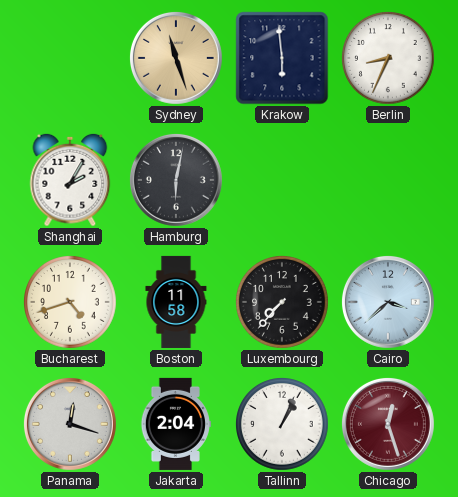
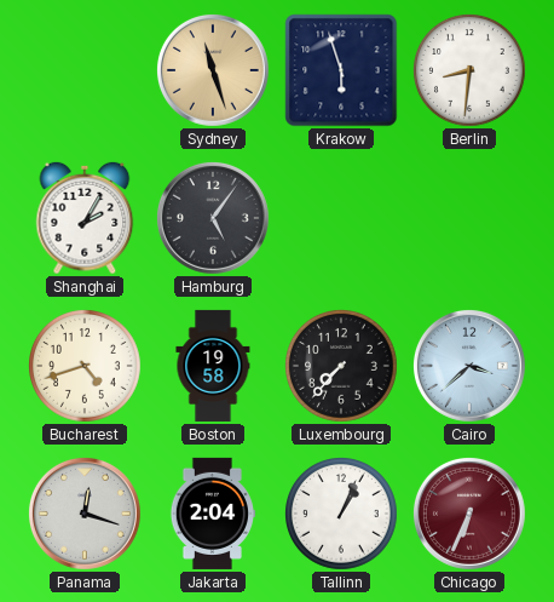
Krakow: 5:59 -> 5:57 (341, 70)
Berlin: 8:34 -> 8:31 (471, 71)
Hamburg: 6:02 -> 5:06 (213, 218)
Boston: 11:58 -> 19:58 (213, 366)
Chicago: 12:27 -> 6:34 (469, 514)
